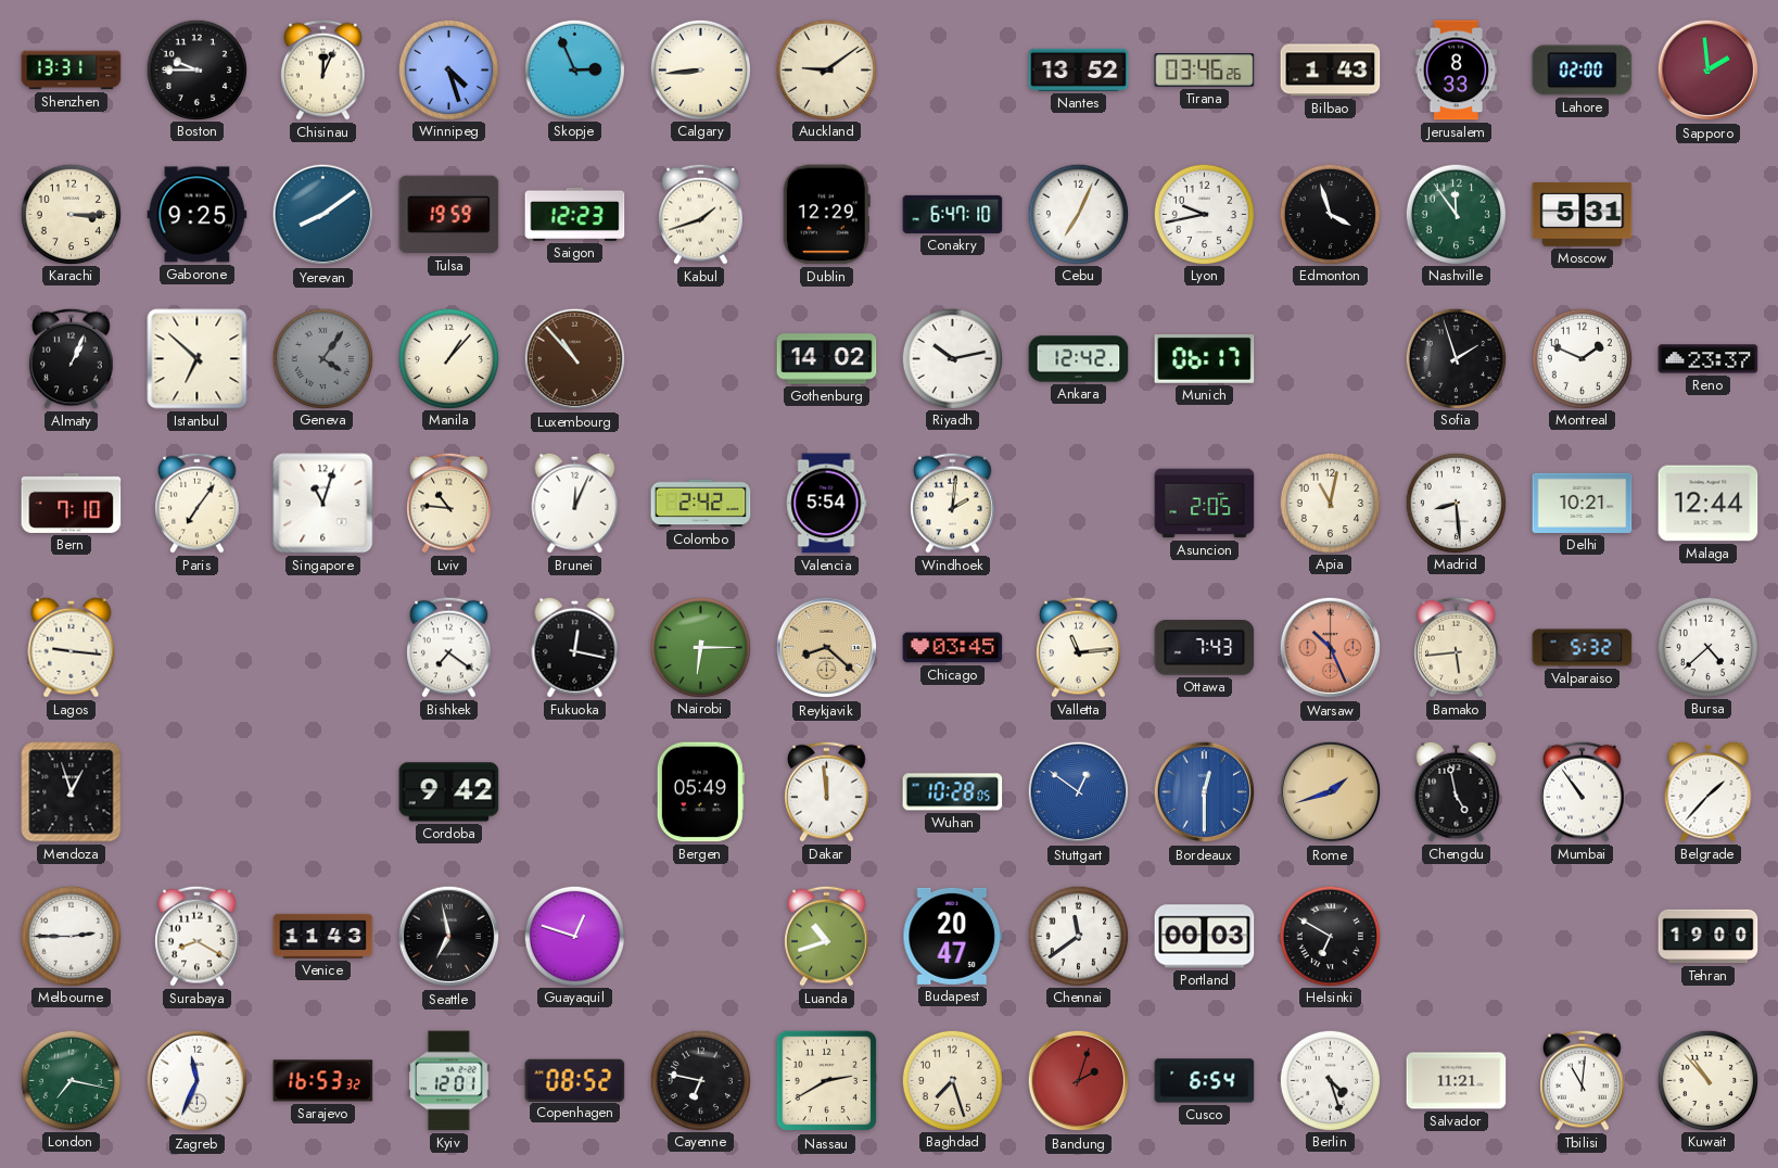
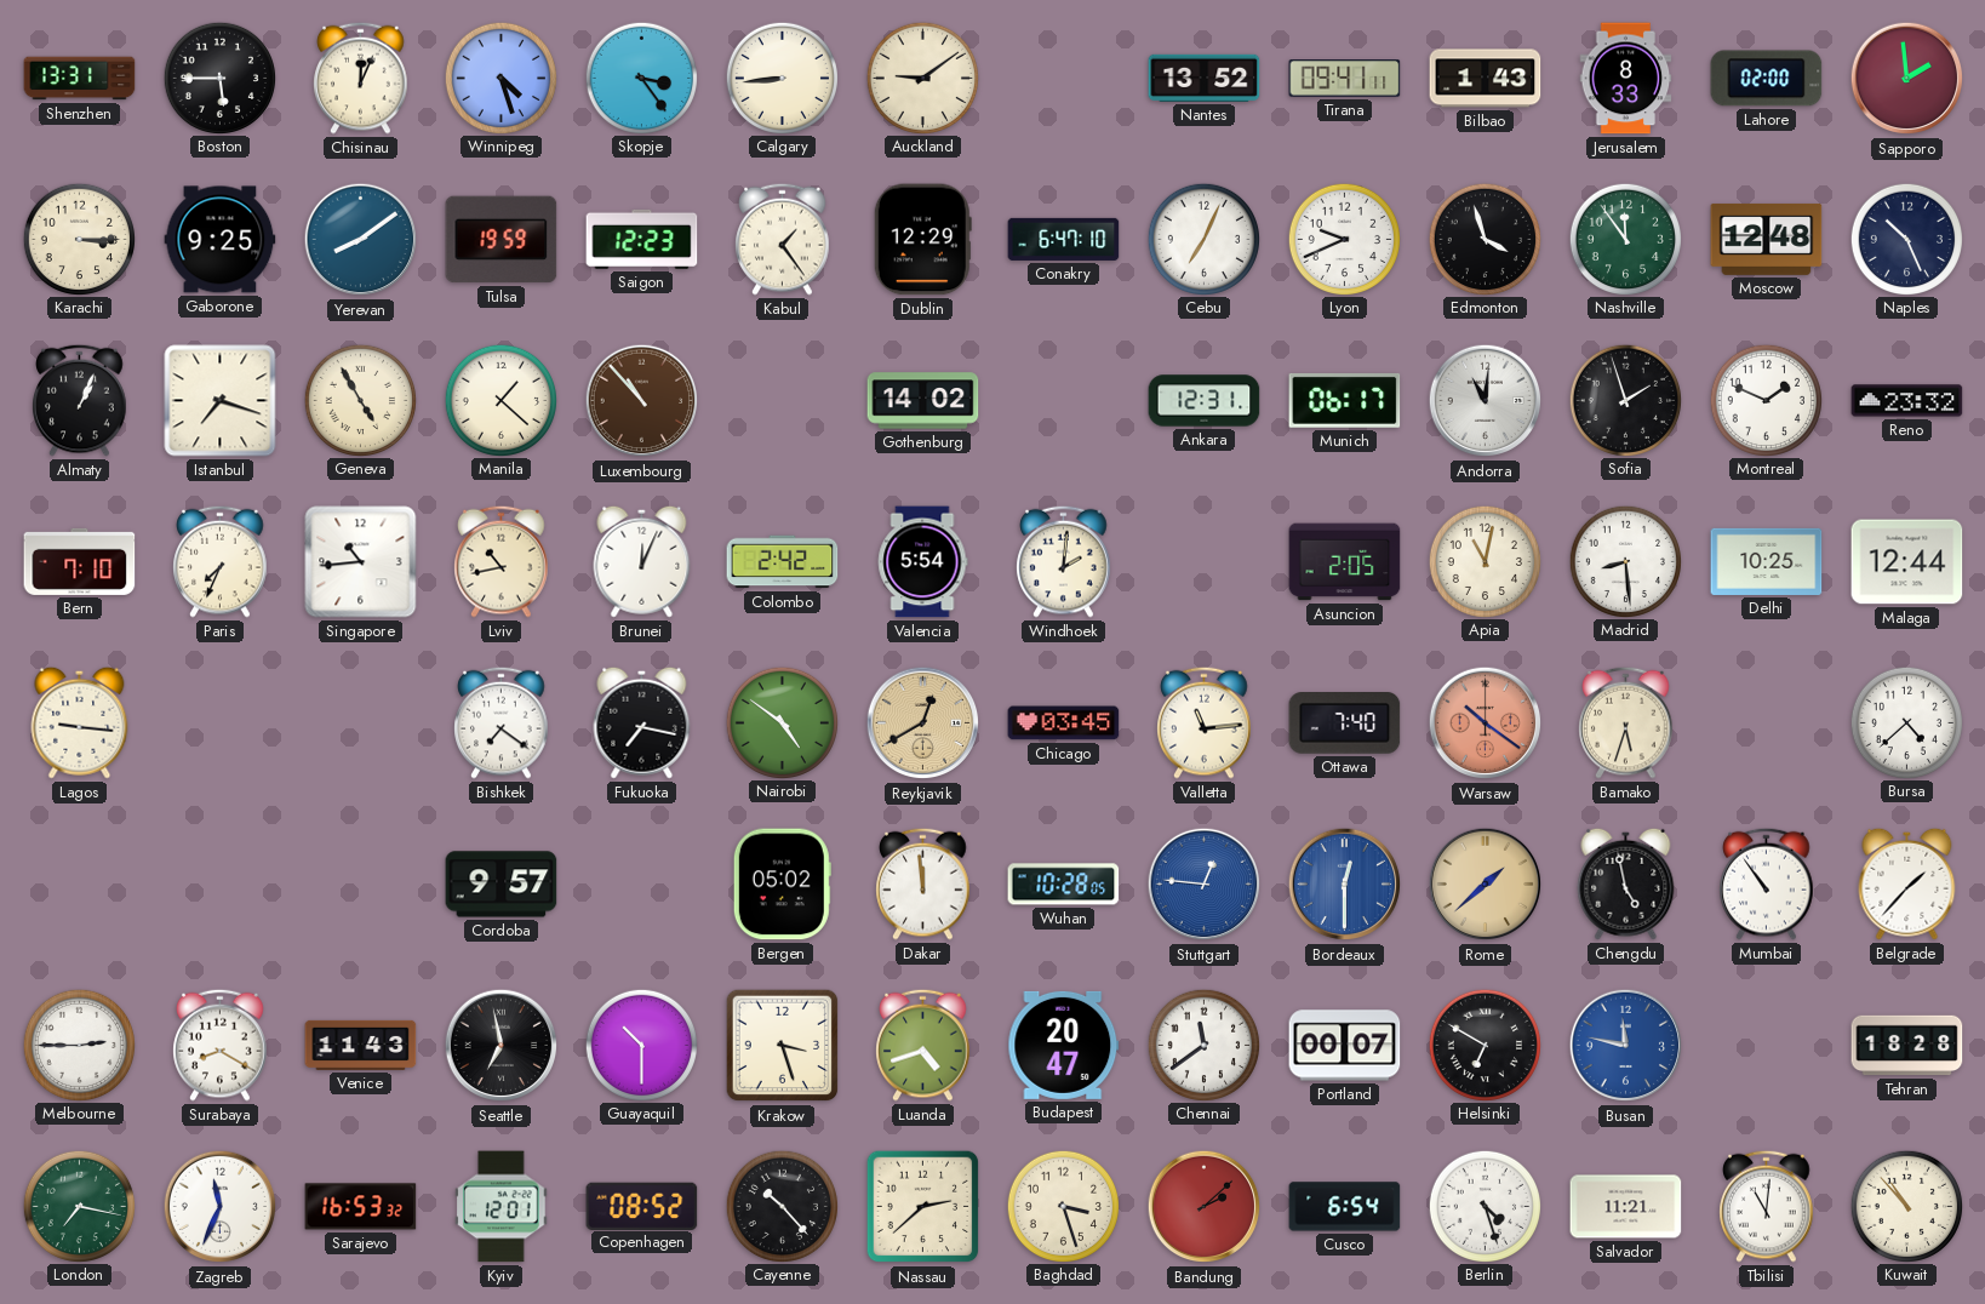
Boston: 9:45 -> 5:45 (219, 78)
Skopje: 2:56 -> 3:24 (641, 78)
Tirana: 03:46 -> 09:41 (1345, 79)
Kabul: 1:42 -> 1:24 (783, 239)
Lyon: 9:43 -> 9:41 (1344, 239)
Moscow: 5:31 -> 12:48 (1767, 239)
Naples: none -> 10:26 (1906, 239)
Istanbul: 6:52 -> 7:18 (221, 401)
Geneva: 4:06 -> 4:55 (360, 400)
Geneva dial: grey -> cream (360, 400)
Manila: 1:07 -> 1:22 (500, 400)
Riyadh: 10:13 -> none (952, 358)
Ankara: 12:42 -> 12:31 (1205, 401)
Andorra: none -> 11:01 (1486, 401)
Reno: 23:37 -> 23:32 (1907, 401)
Paris: 7:06 -> 7:34 (221, 561)
Singapore: 11:03 -> 10:44 (361, 562)
Lviv: 10:46 -> 10:43 (502, 561)
Delhi: 10:21 -> 10:25 (1767, 561)
Fukuoka: 12:17 -> 7:17 (642, 722)
Nairobi: 6:15 -> 4:51 (782, 722)
Reykjavik: 8:22 -> 12:40 (923, 724)
Ottawa: 7:43 -> 7:40 (1345, 724)
Warsaw: 10:26 -> 10:21 (1486, 724)
Bamako: 5:44 -> 5:33 (1626, 722)
Valparaiso: 5:32 -> none (1583, 648)
Mendoza: 12:57 -> none (72, 792)
Cordoba: 9:42 -> 9:57 (502, 885)
Bergen: 05:49 -> 05:02 (782, 885)
Stuttgart: 12:51 -> 12:46 (1205, 885)
Rome: 1:42 -> 1:38 (1486, 885)
Guayaquil: 12:48 -> 10:30 (641, 1045)
Krakow: none -> 3:27 (783, 1046)
Luanda: 10:42 -> 4:42 (923, 1045)
Portland: 00:03 -> 00:07 (1345, 1046)
Busan: none -> 11:47 (1626, 1046)
Tehran: 19:00 -> 18:28 (1907, 1046)
Cayenne: 6:47 -> 10:23 (782, 1206)
Nassau: 2:40 -> 2:38 (923, 1207)
Baghdad: 7:27 -> 3:27 (1063, 1206)
Bandung: 2:03 -> 2:08 (1205, 1207)
